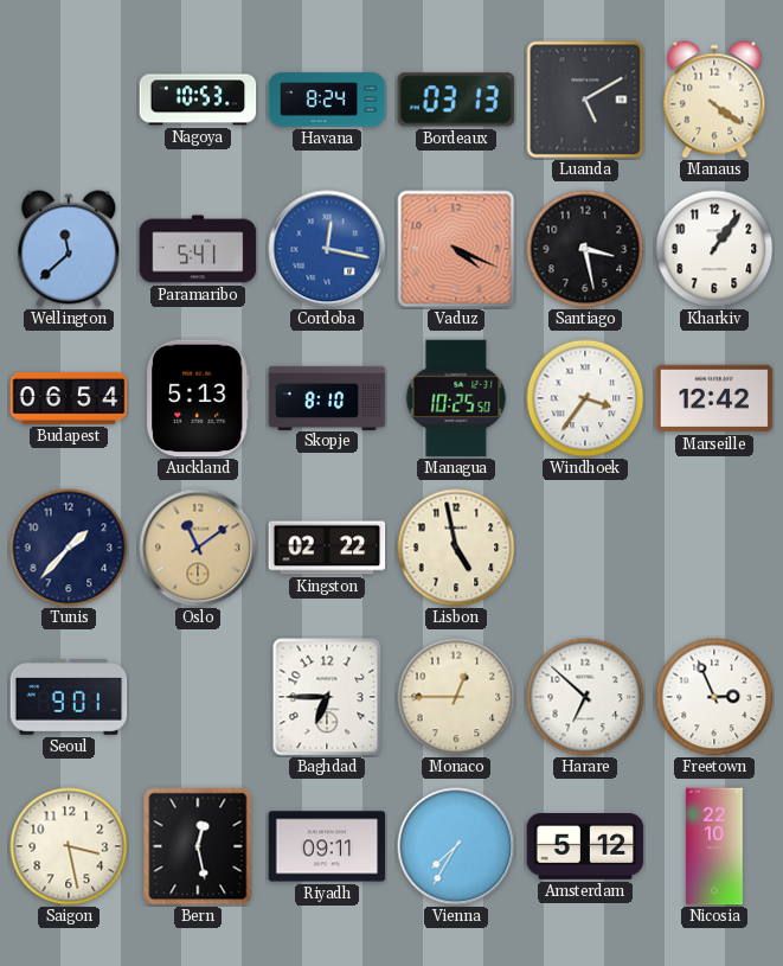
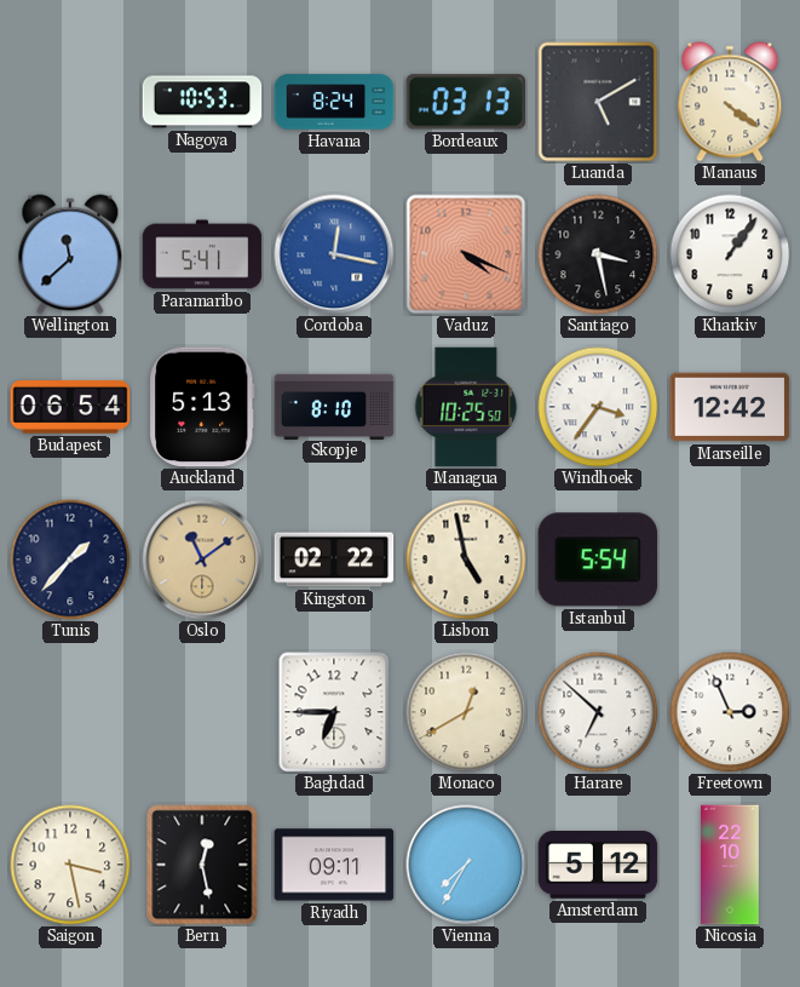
Istanbul: none -> 5:54 (598, 560)
Seoul: 9:01 -> none (69, 697)
Monaco: 12:45 -> 12:40 (466, 712)
